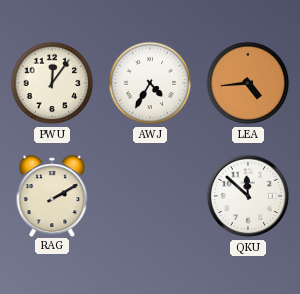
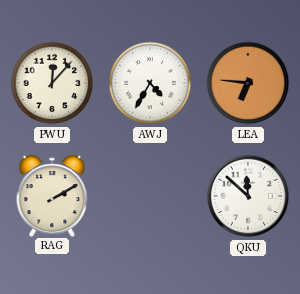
PWU: 12:06 -> 12:07 (52, 83)
LEA: 4:44 -> 6:46 (248, 83)
